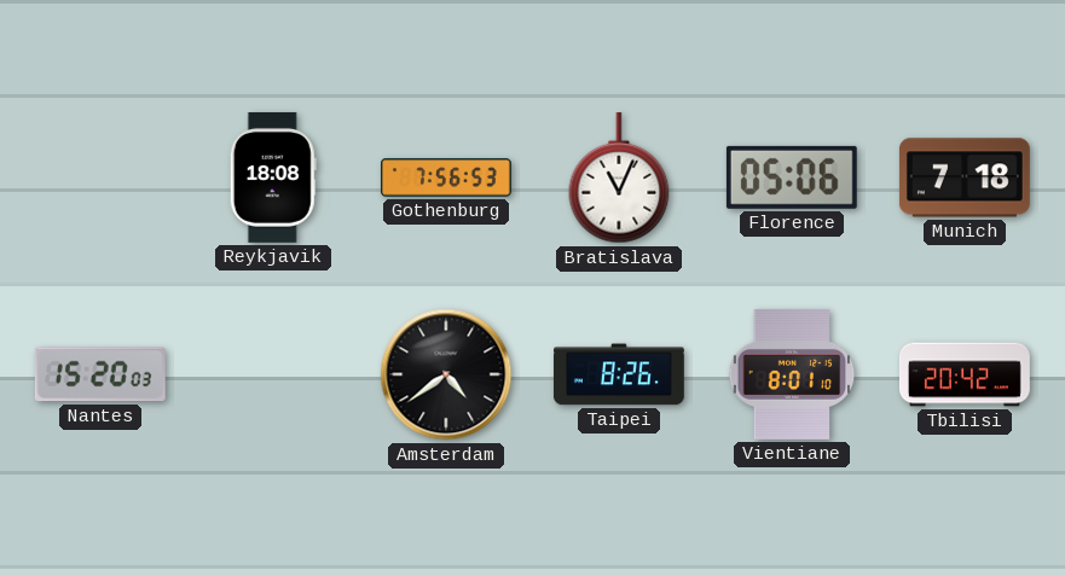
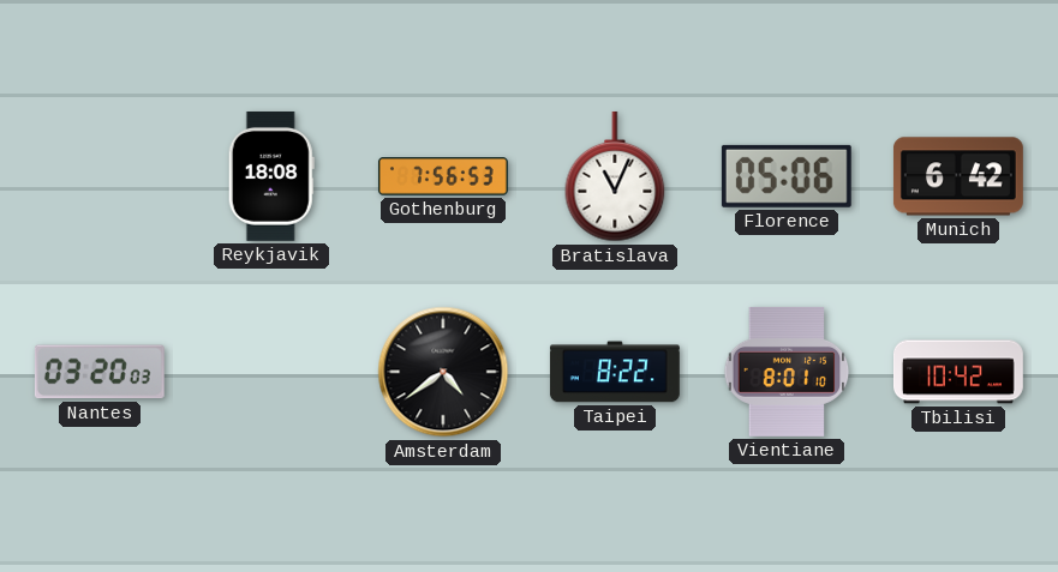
Munich: 7:18 -> 6:42 (958, 176)
Nantes: 15:20 -> 03:20 (100, 372)
Taipei: 8:26 -> 8:22 (615, 372)
Tbilisi: 20:42 -> 10:42 (960, 372)
